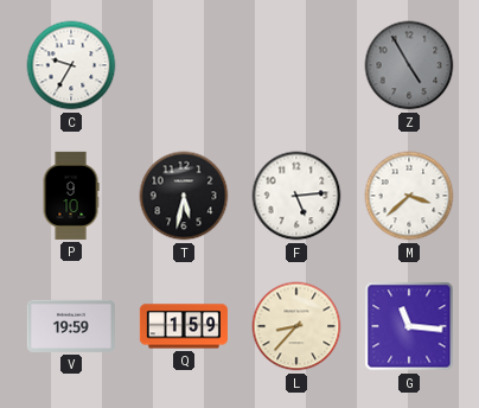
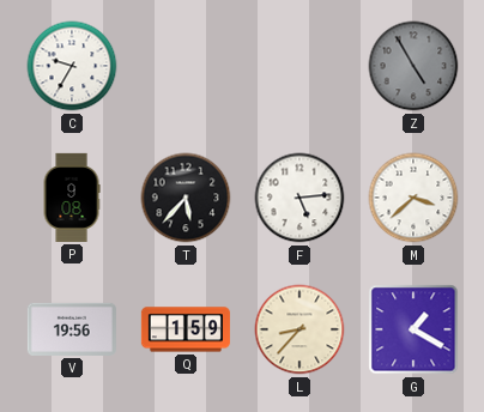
P: 9:10 -> 9:08 (72, 198)
T: 5:32 -> 5:37 (186, 198)
V: 19:59 -> 19:56 (72, 329)
G: 11:16 -> 1:20 (413, 329)
